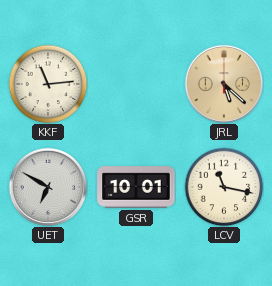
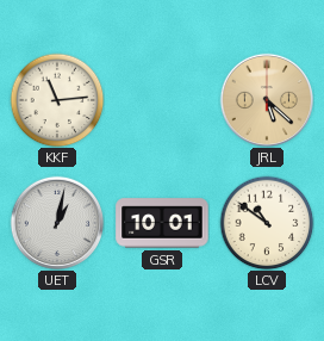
UET: 6:50 -> 1:02 (56, 222)
LCV: 11:17 -> 10:51 (267, 223)
